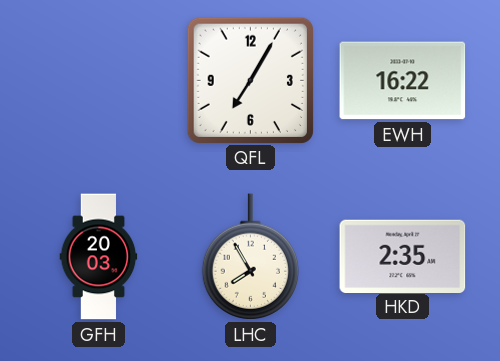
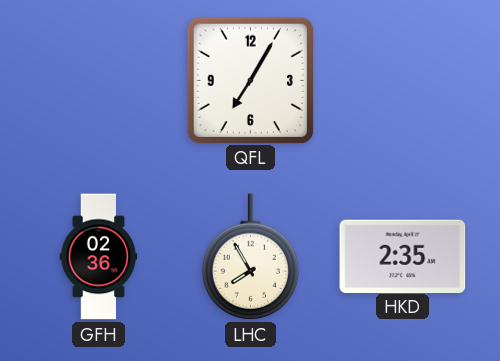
EWH: 16:22 -> none (403, 81)
GFH: 20:03 -> 02:36 (99, 257)
